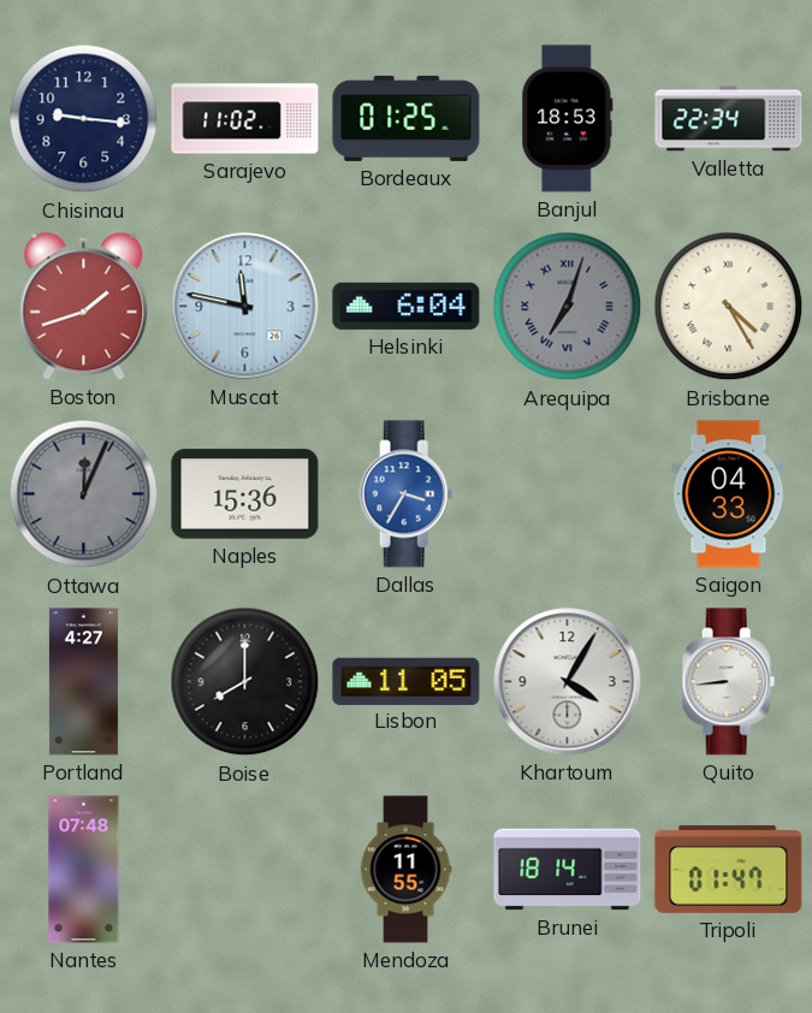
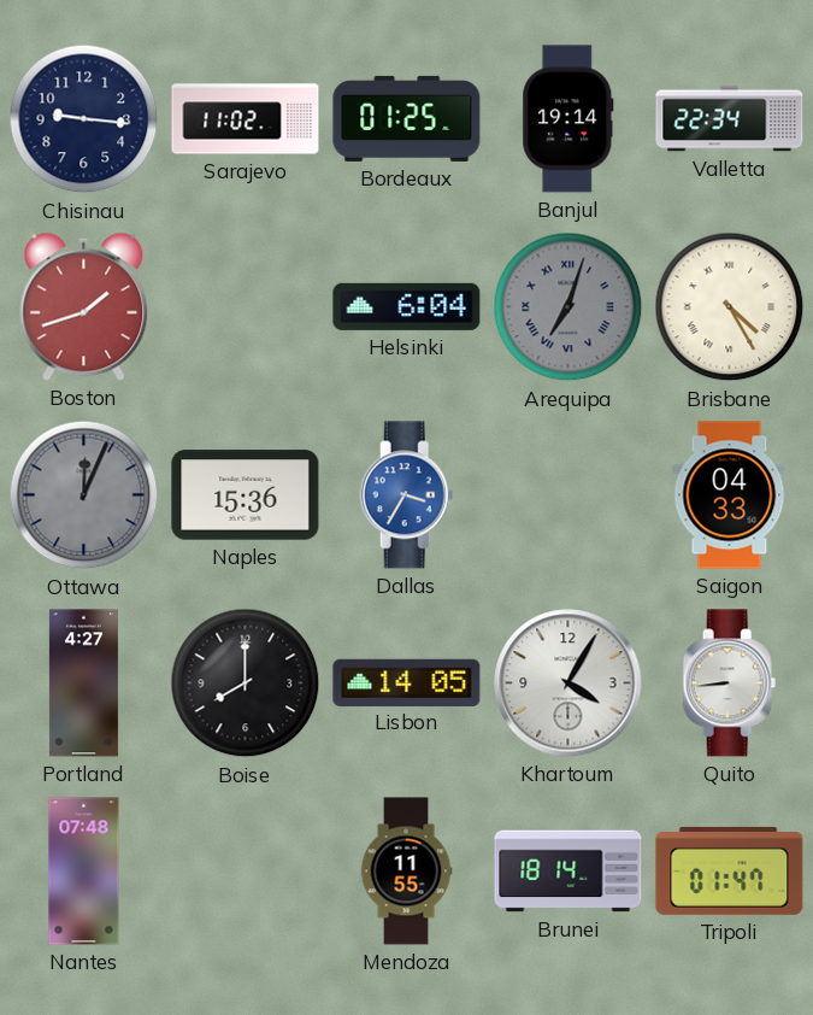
Banjul: 18:53 -> 19:14 (568, 119)
Muscat: 11:47 -> none (245, 307)
Lisbon: 11:05 -> 14:05 (407, 682)
